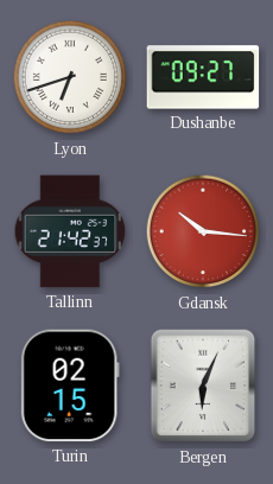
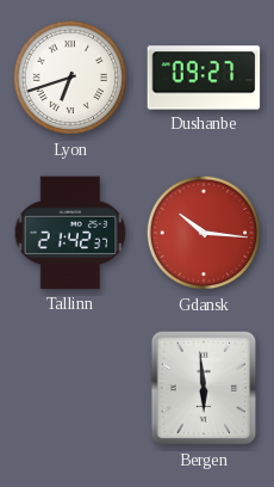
Turin: 02:15 -> none (70, 386)
Bergen: 6:04 -> 5:59 (204, 388)
